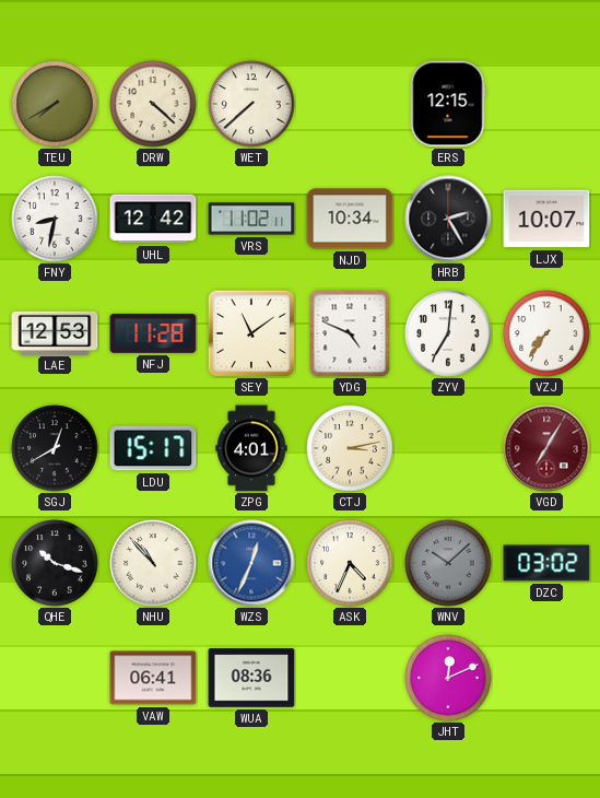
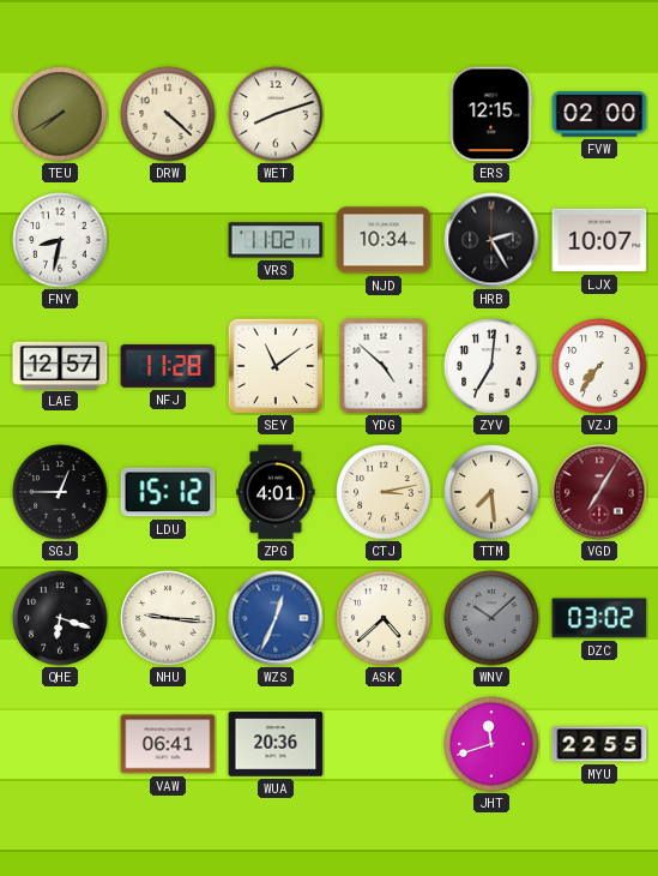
WET: 7:38 -> 8:12 (276, 114)
FVW: none -> 02:00 (599, 114)
UHL: 12:42 -> none (153, 219)
LAE: 12:53 -> 12:57 (60, 365)
YDG: 4:49 -> 4:52 (384, 366)
SGJ: 12:40 -> 12:45 (60, 492)
LDU: 15:17 -> 15:12 (168, 492)
TTM: none -> 7:29 (491, 492)
QHE: 10:18 -> 6:18 (60, 618)
NHU: 10:53 -> 9:16 (168, 618)
ASK: 4:34 -> 4:38 (384, 618)
WUA: 08:36 -> 20:36 (276, 744)
JHT: 12:11 -> 11:42 (491, 744)
MYU: none -> 22:55 (599, 744)
